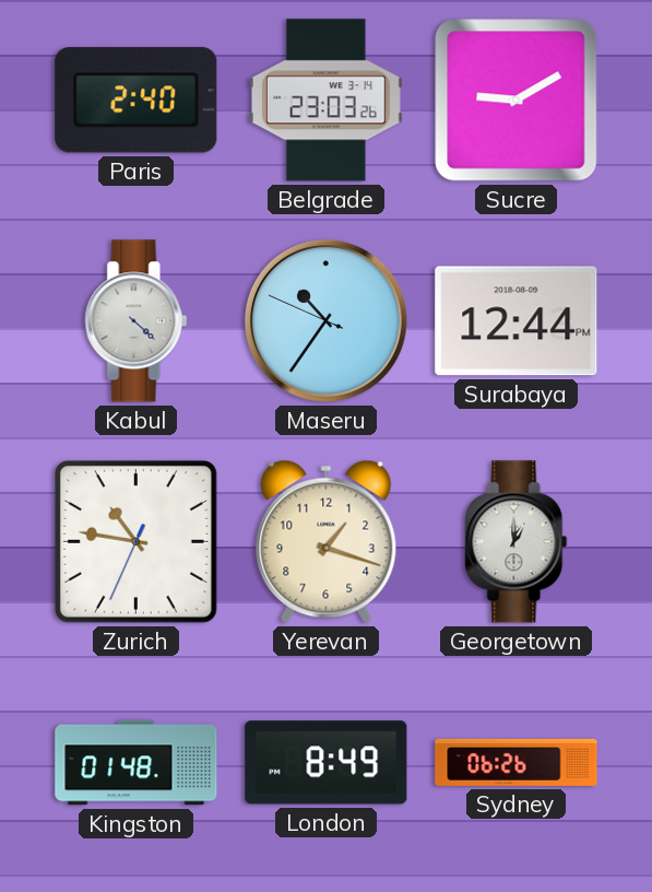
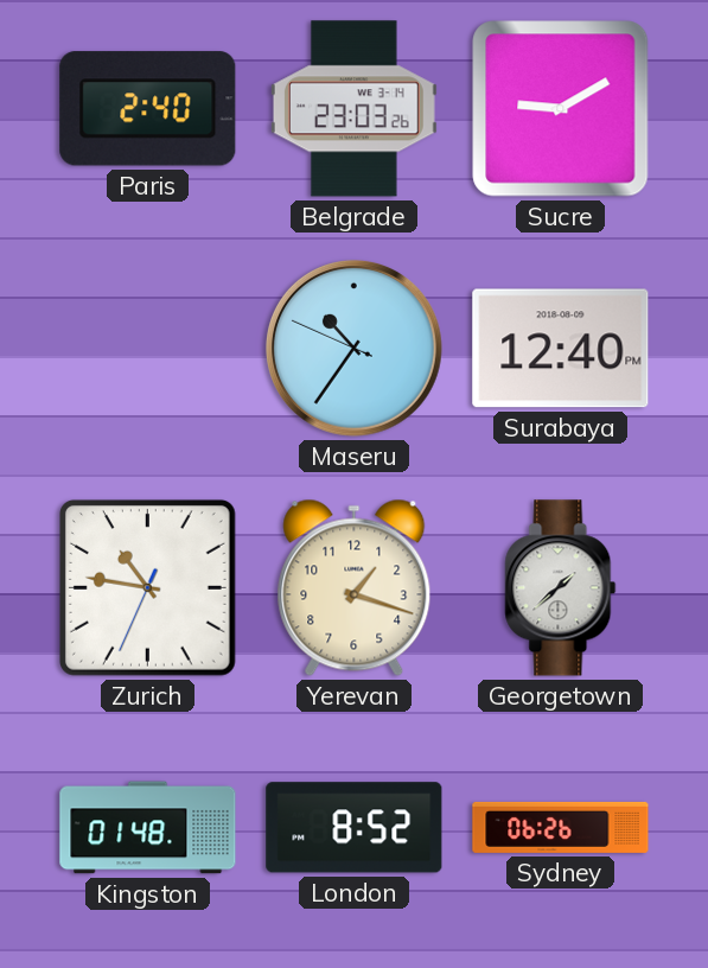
Kabul: 4:22 -> none (137, 321)
Surabaya: 12:44 -> 12:40 (561, 349)
Georgetown: 1:00 -> 1:38 (561, 588)
London: 8:49 -> 8:52 (355, 828)
